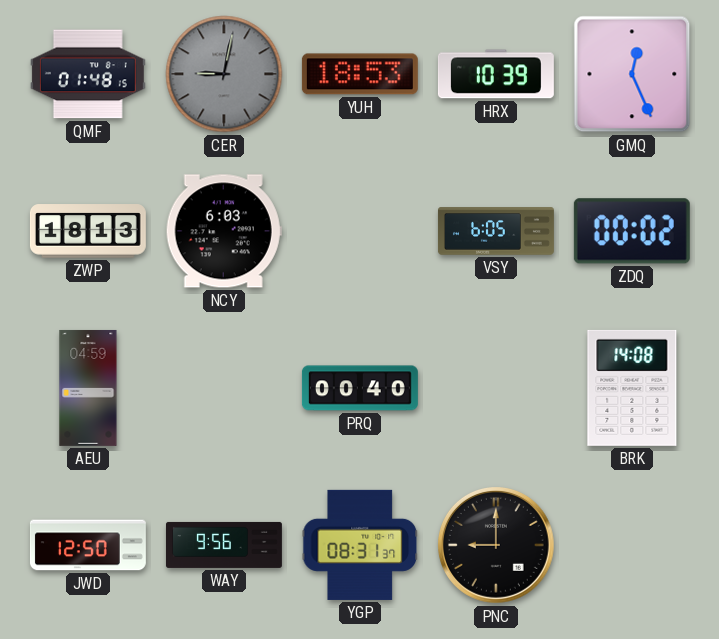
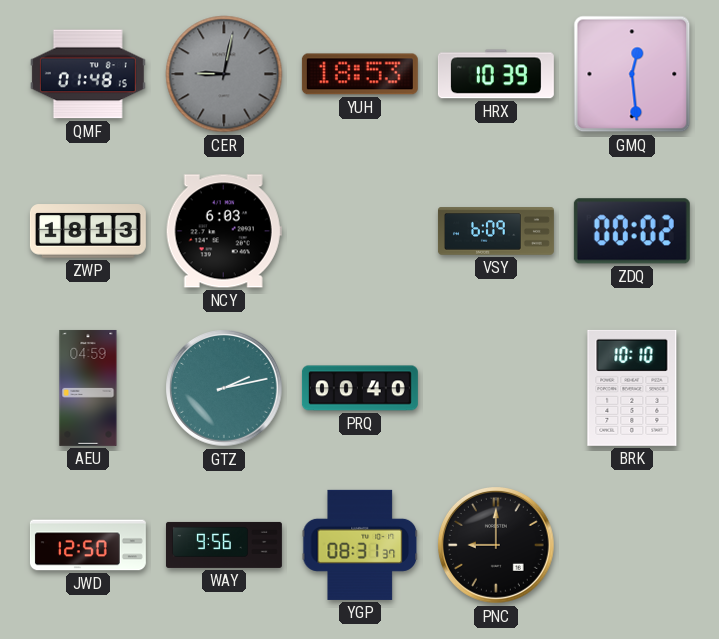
GMQ: 12:26 -> 12:29 (632, 74)
VSY: 6:05 -> 6:09 (496, 231)
GTZ: none -> 2:13 (225, 389)
BRK: 14:08 -> 10:10 (632, 388)
